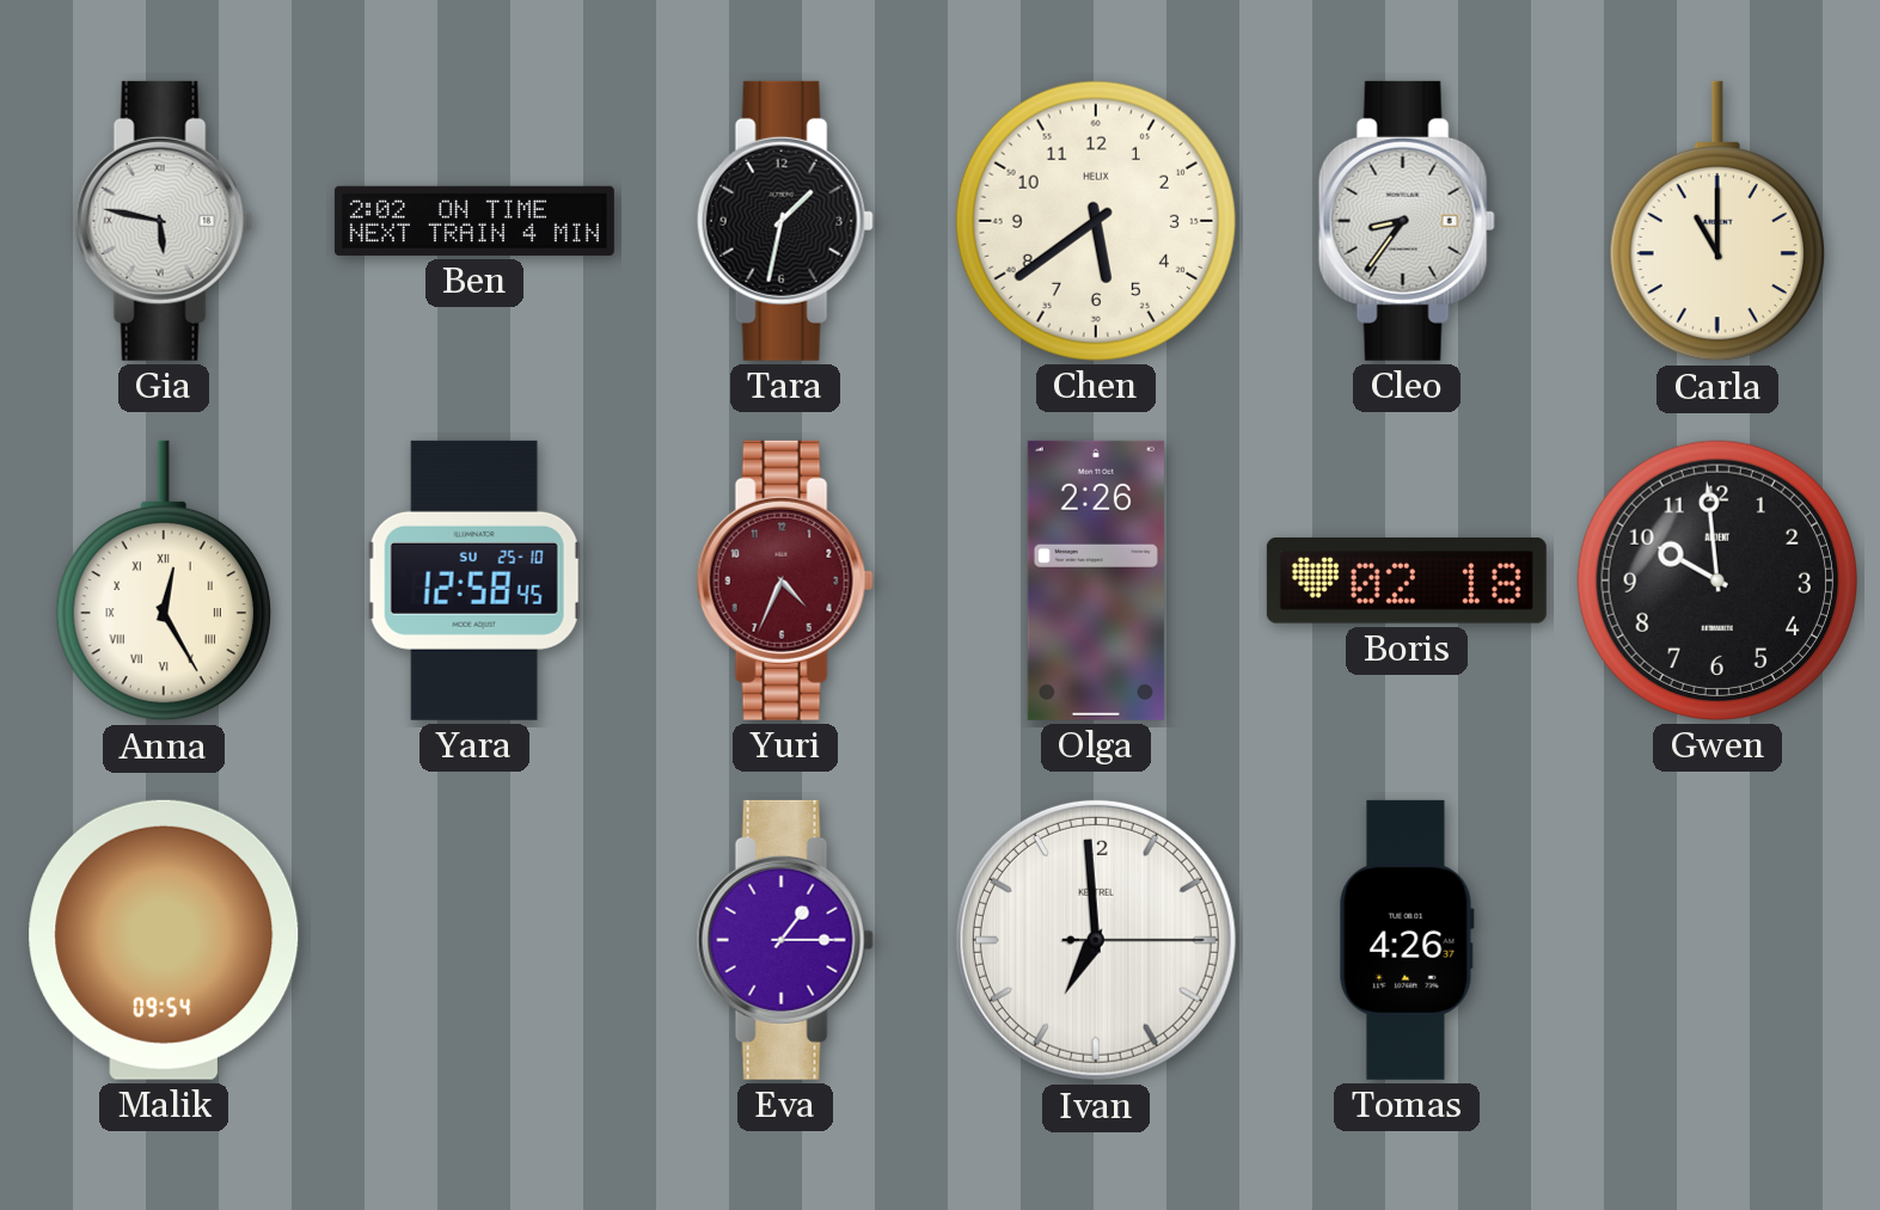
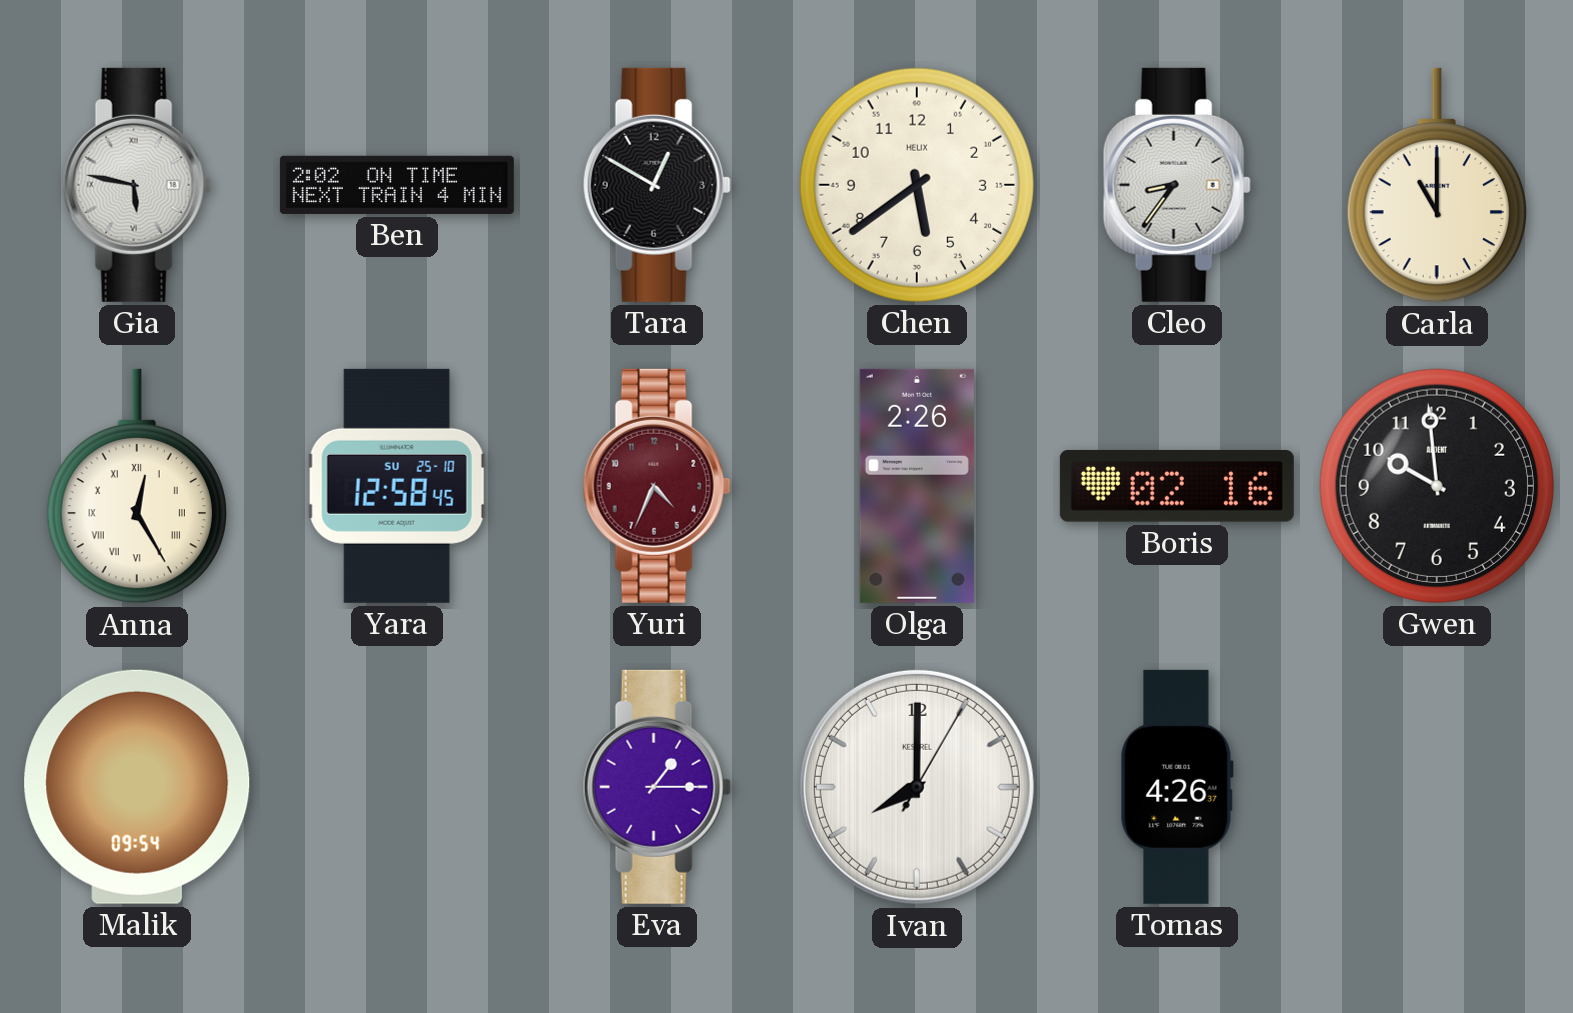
Tara: 1:32 -> 12:50 (657, 185)
Boris: 02:18 -> 02:16 (1177, 486)
Ivan: 6:59 -> 8:00 (917, 787)
